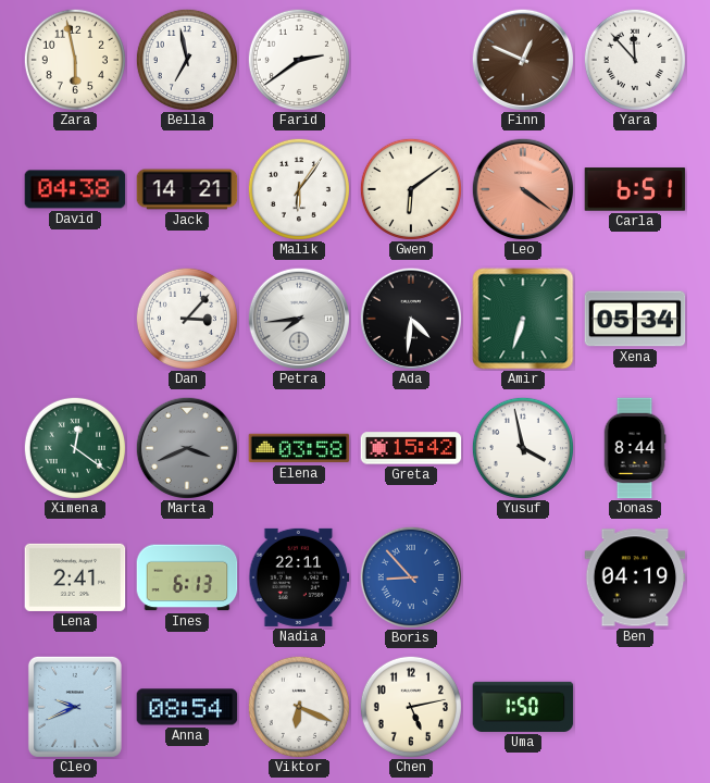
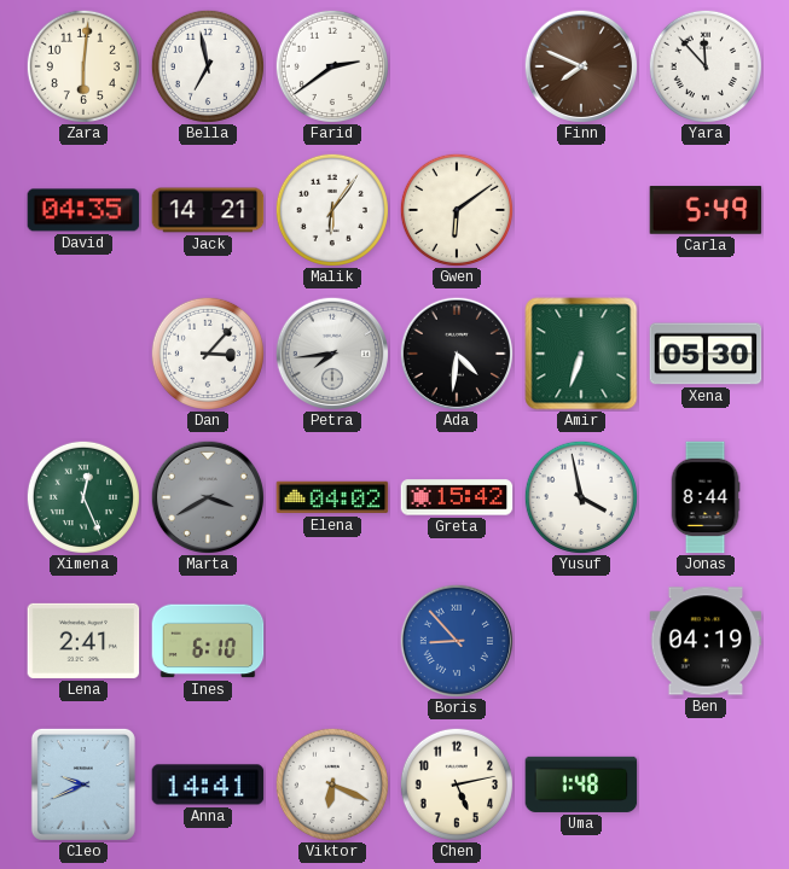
Zara: 5:58 -> 6:01 (83, 66)
Finn: 12:49 -> 7:49 (580, 65)
David: 04:38 -> 04:35 (83, 210)
Leo: 4:21 -> none (522, 188)
Carla: 6:51 -> 5:49 (706, 210)
Xena: 05:34 -> 05:30 (706, 354)
Ximena: 12:21 -> 12:26 (83, 497)
Marta: 3:41 -> 3:40 (207, 496)
Elena: 03:58 -> 04:02 (332, 497)
Ines: 6:13 -> 6:10 (208, 641)
Nadia: 22:11 -> none (299, 577)
Anna: 08:54 -> 14:41 (208, 785)
Uma: 1:50 -> 1:48 (581, 785)
